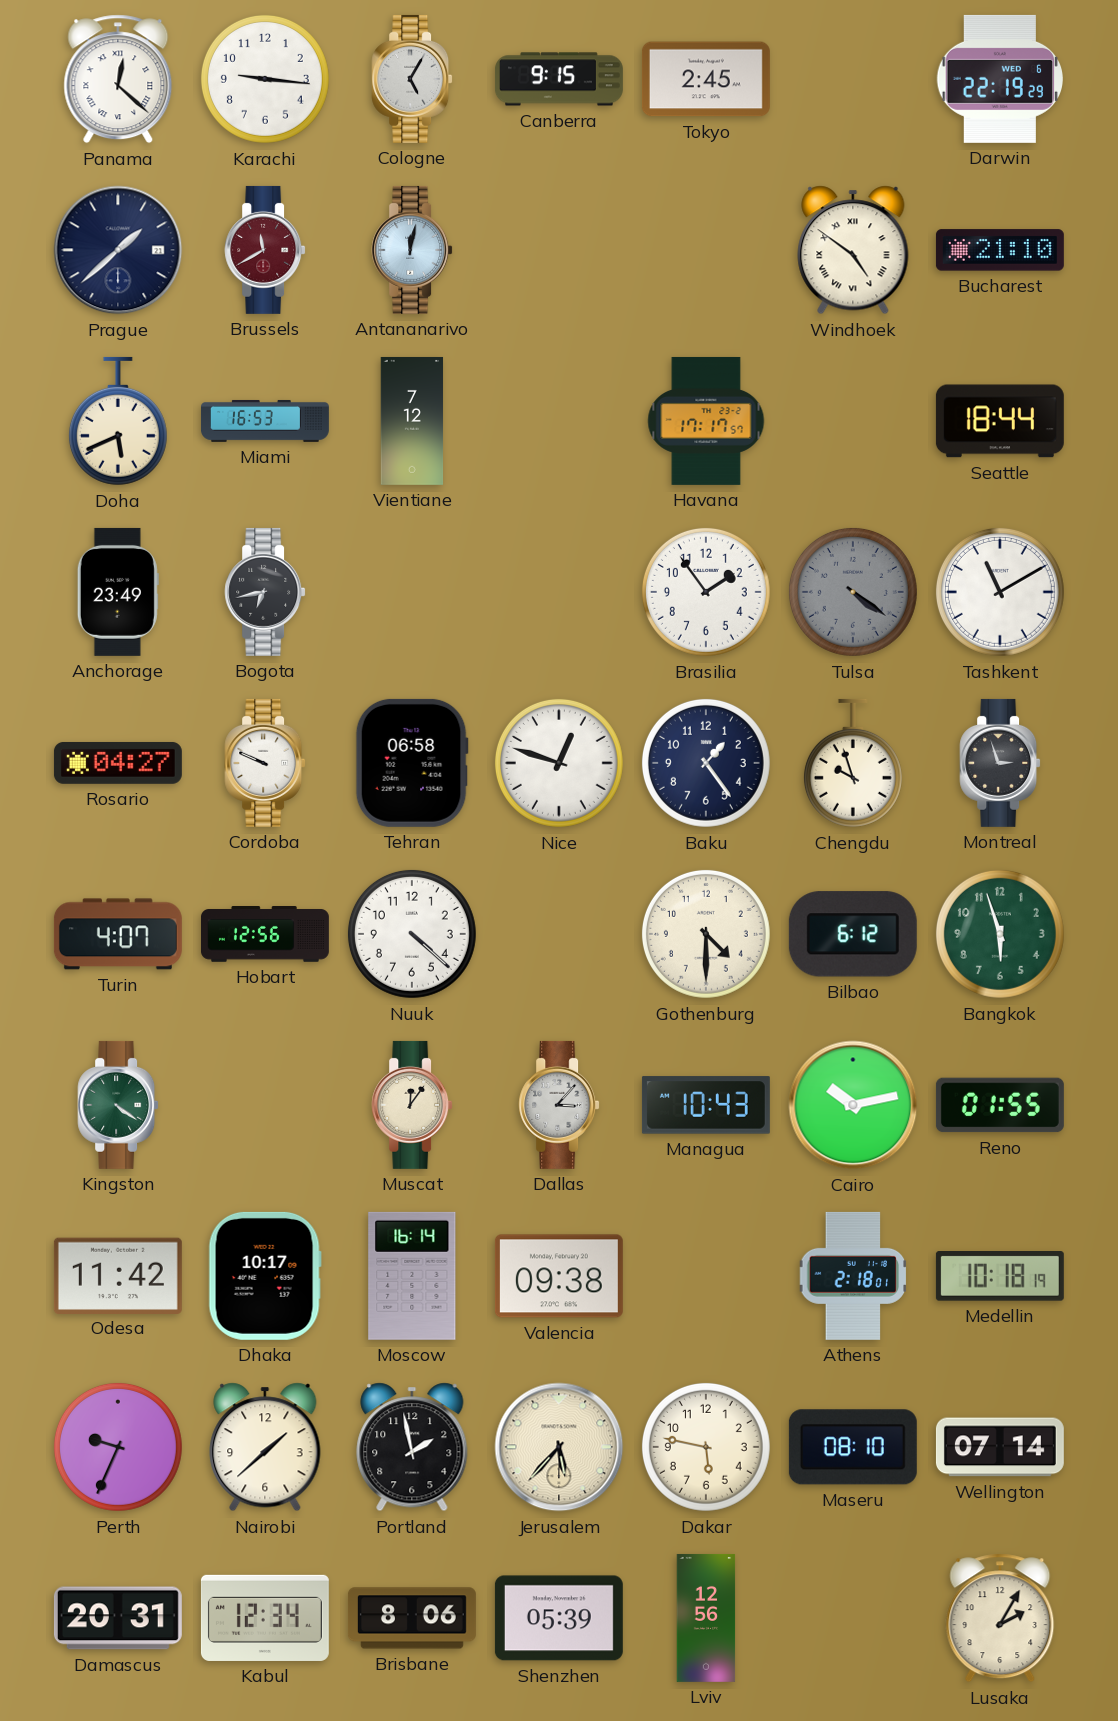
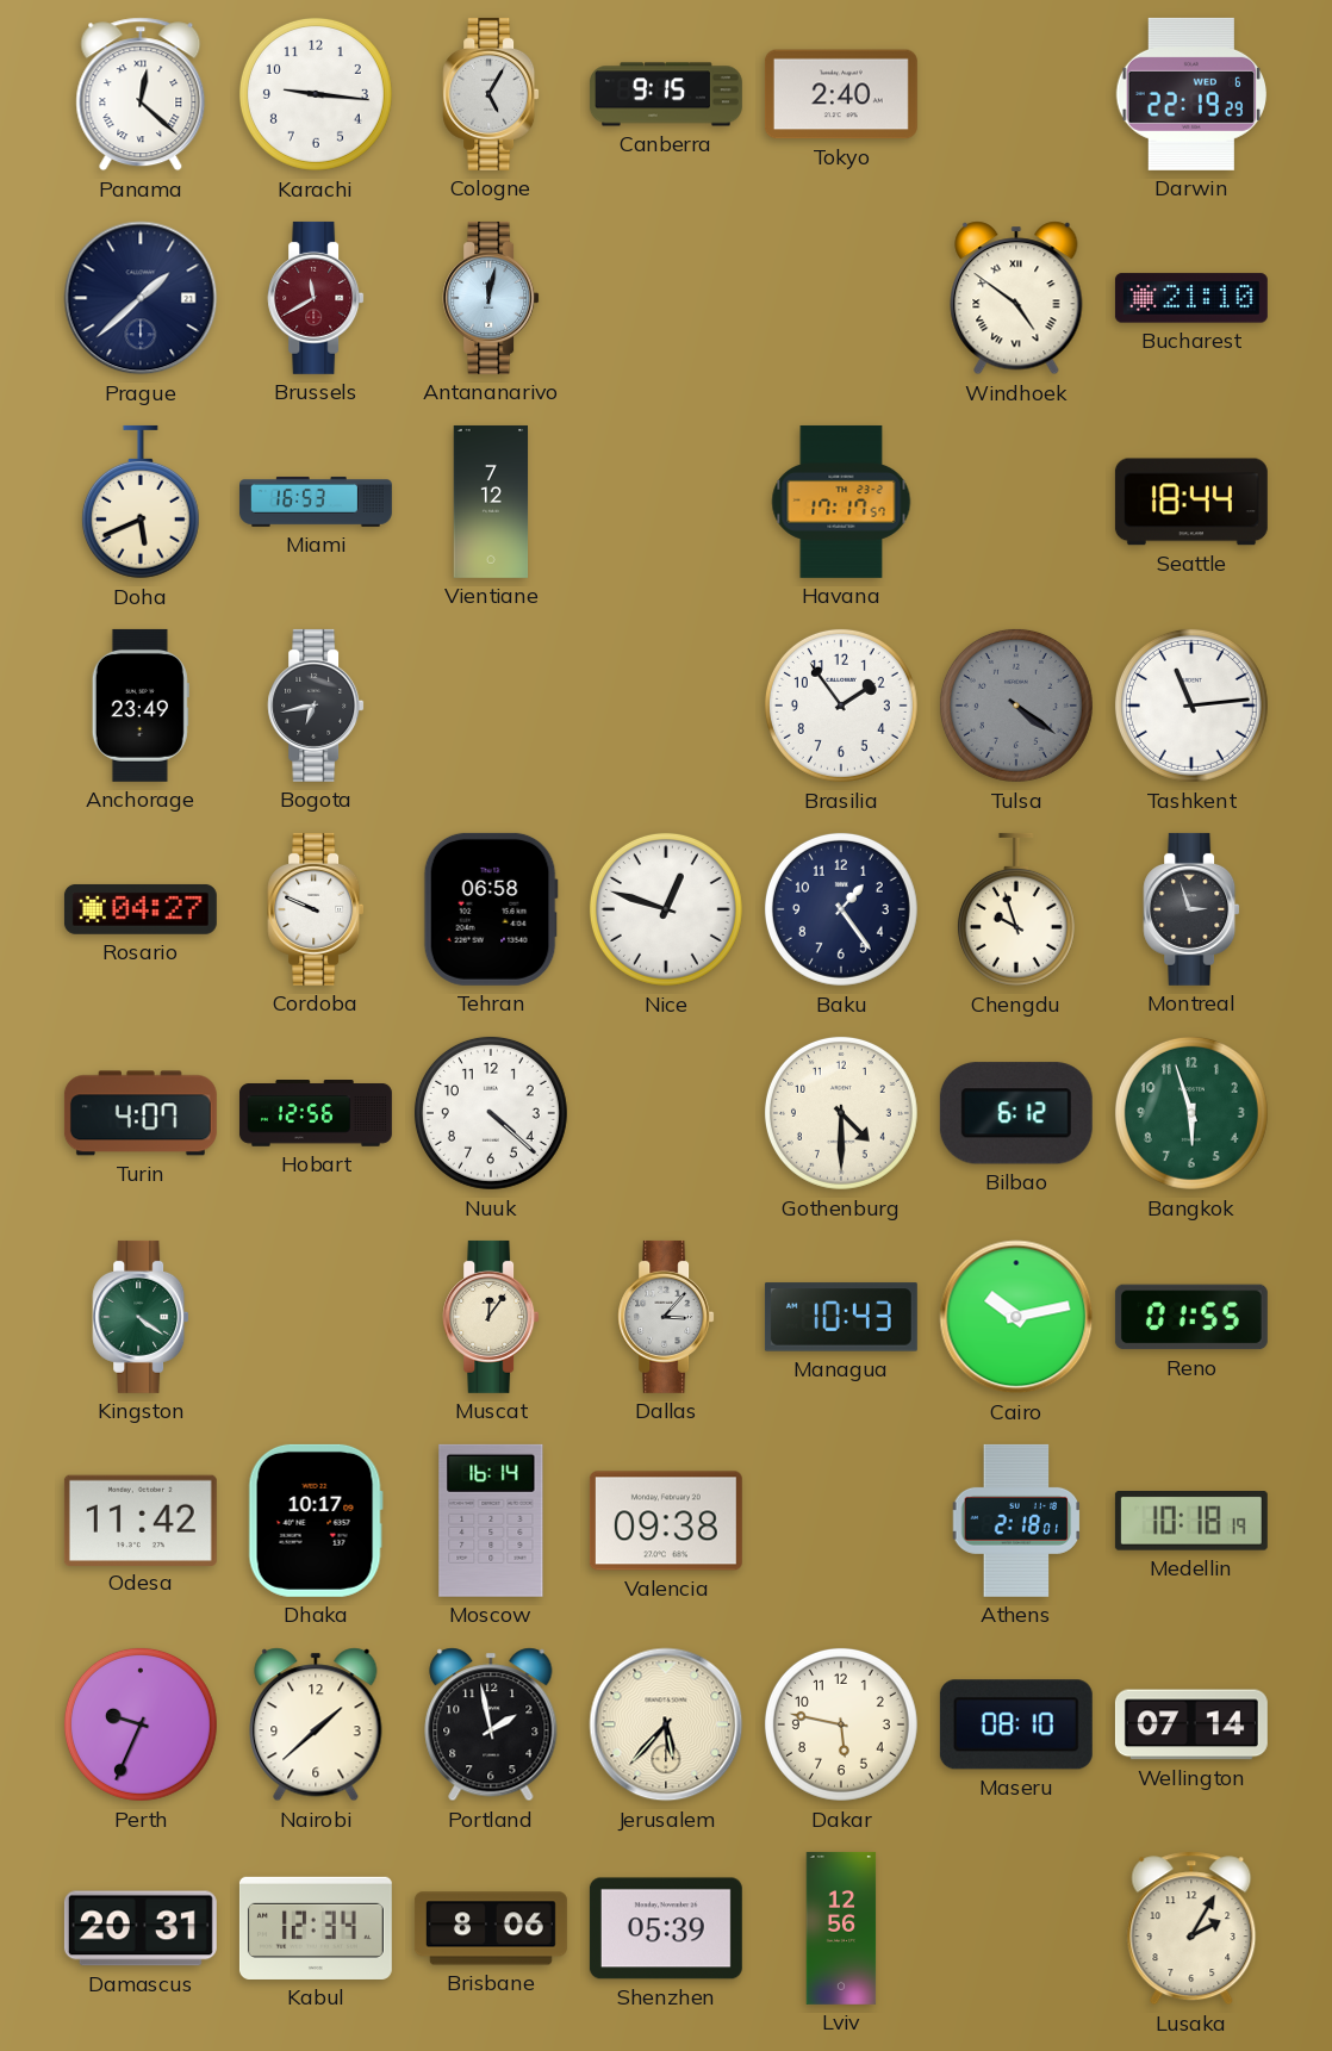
Tokyo: 2:45 -> 2:40 (841, 94)
Tashkent: 11:10 -> 11:14 (1191, 706)
